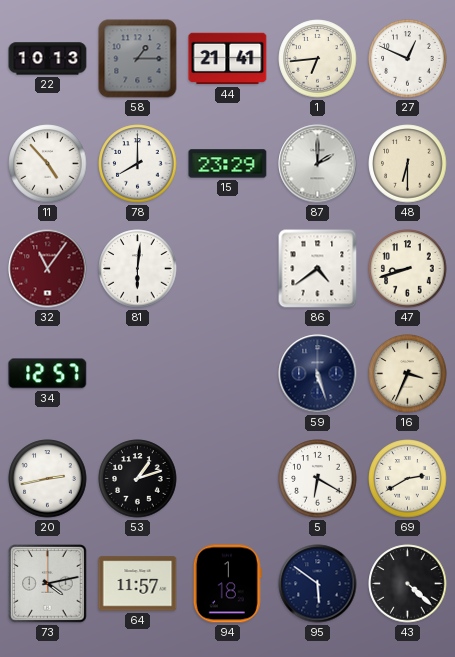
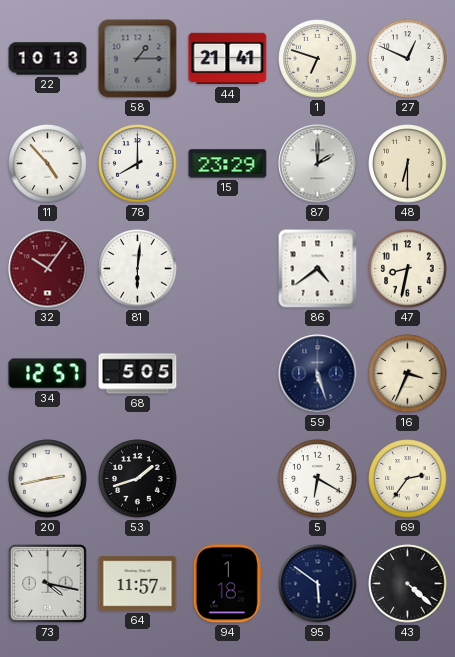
1: 6:44 -> 6:48 (318, 59)
32: 11:06 -> 10:06 (48, 269)
47: 8:42 -> 8:32 (408, 269)
68: none -> 5:05 (138, 374)
53: 1:12 -> 1:42 (138, 479)
69: 2:40 -> 2:36 (408, 479)
73: 4:13 -> 4:17 (48, 584)
